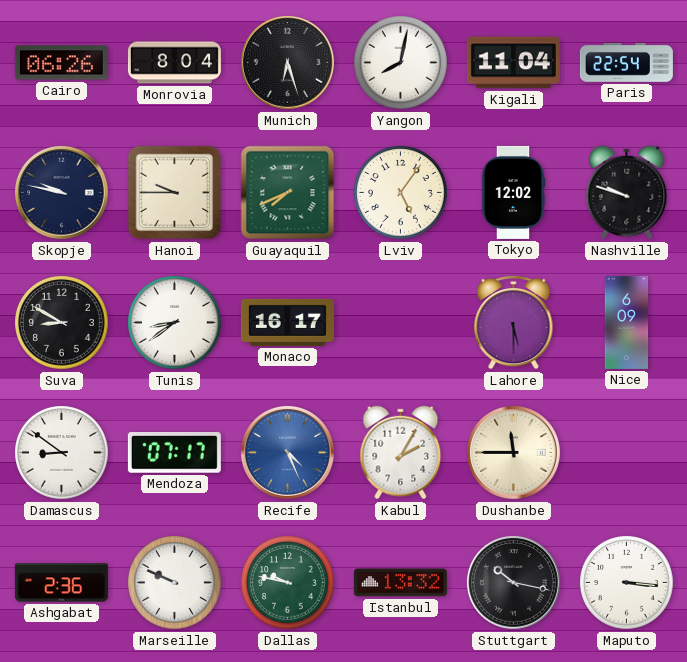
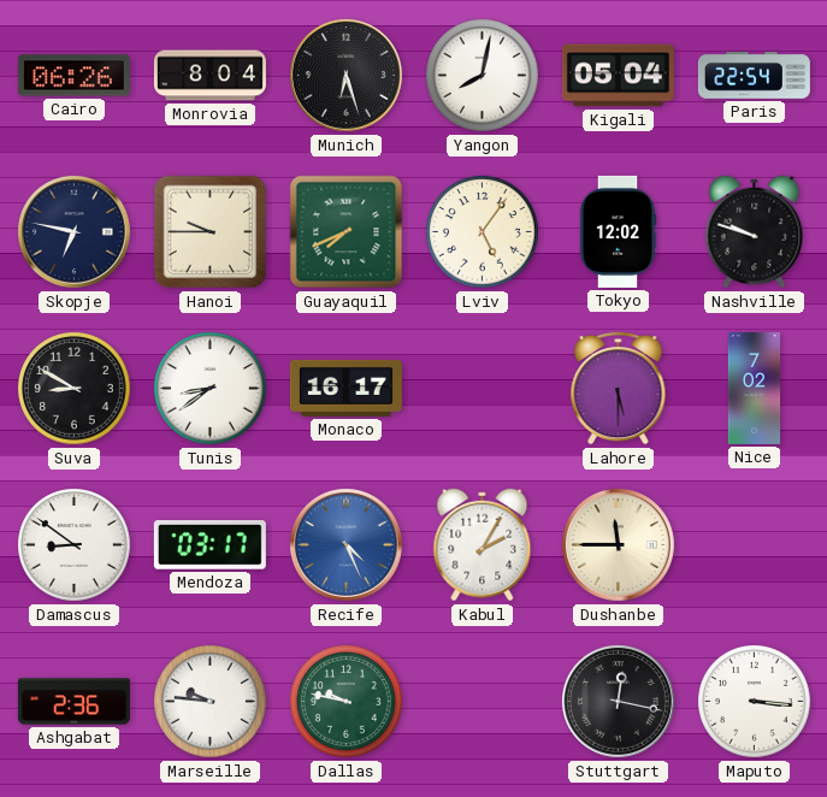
Kigali: 11:04 -> 05:04 (618, 76)
Skopje: 9:47 -> 6:47 (73, 231)
Nice: 6:09 -> 7:02 (755, 388)
Mendoza: 07:17 -> 03:17 (209, 545)
Marseille: 9:49 -> 9:46 (211, 702)
Istanbul: 13:32 -> none (400, 583)
Stuttgart: 10:17 -> 12:17 (618, 701)
